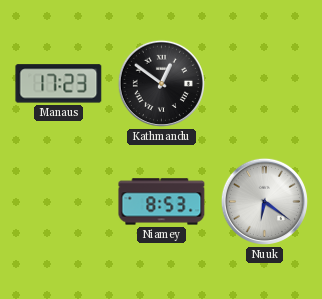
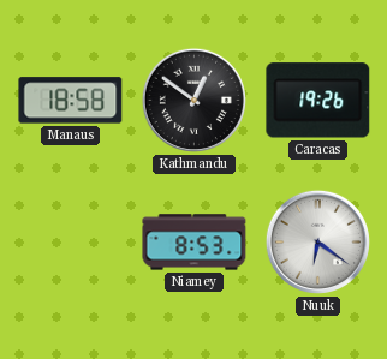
Manaus: 17:23 -> 18:58 (71, 101)
Caracas: none -> 19:26 (318, 101)
